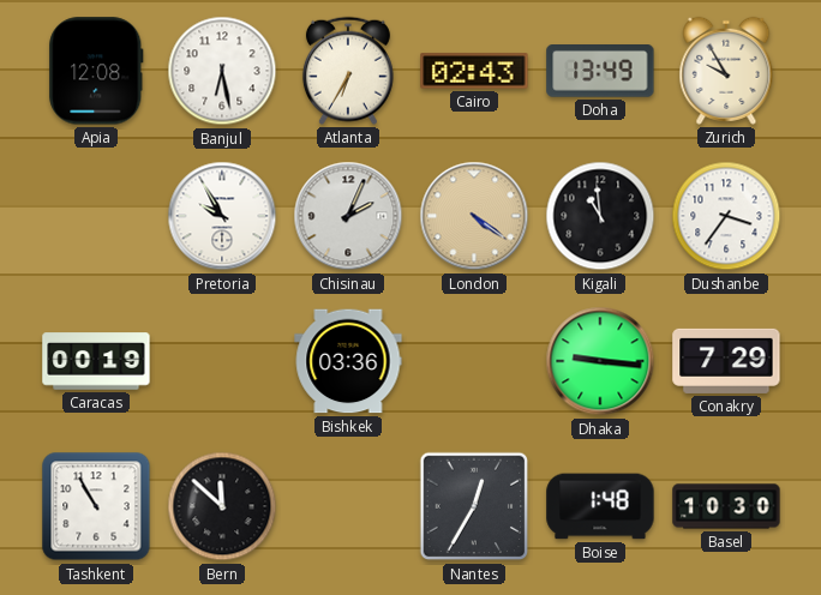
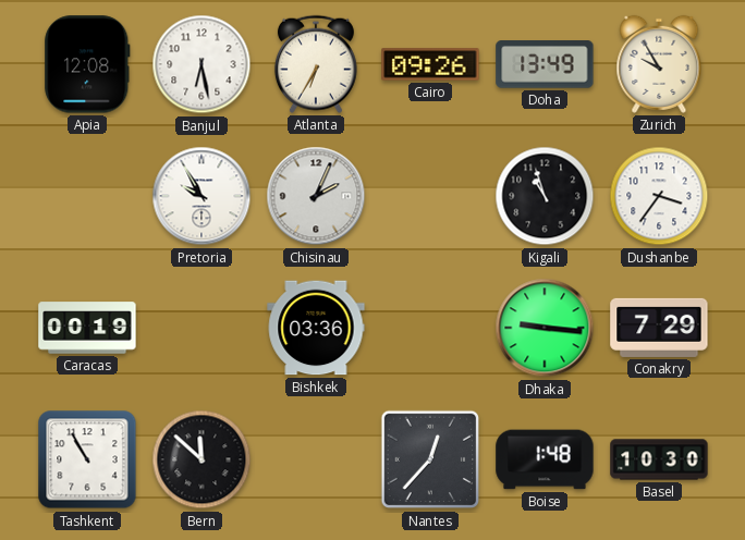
Cairo: 02:43 -> 09:26 (430, 64)
London: 4:21 -> none (474, 216)
Kigali: 10:59 -> 10:57 (545, 196)
Nantes: 12:35 -> 12:37 (430, 459)
